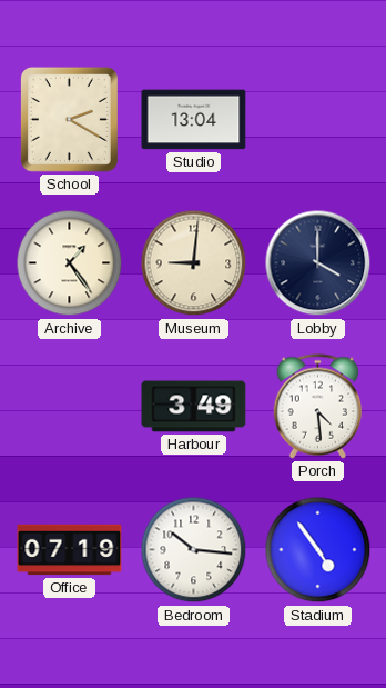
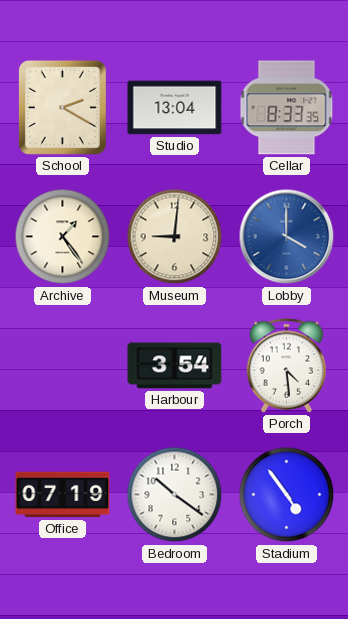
Cellar: none -> 8:33 (287, 108)
Lobby dial: navy -> blue (287, 237)
Harbour: 3:49 -> 3:54 (175, 366)
Bedroom: 10:16 -> 10:21 (175, 495)
